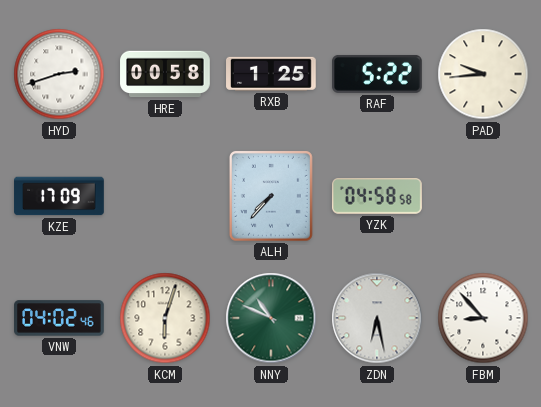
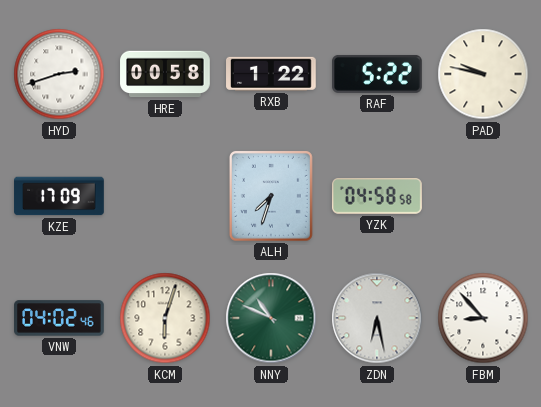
RXB: 1:25 -> 1:22 (271, 74)
PAD: 9:44 -> 9:47 (483, 74)
ALH: 7:37 -> 7:33 (271, 196)
